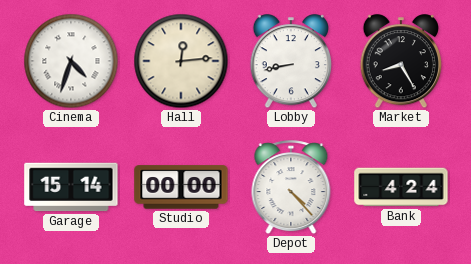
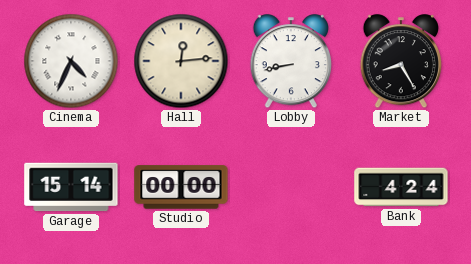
Cinema: 4:33 -> 4:34 (71, 61)
Depot: 4:23 -> none (291, 188)
